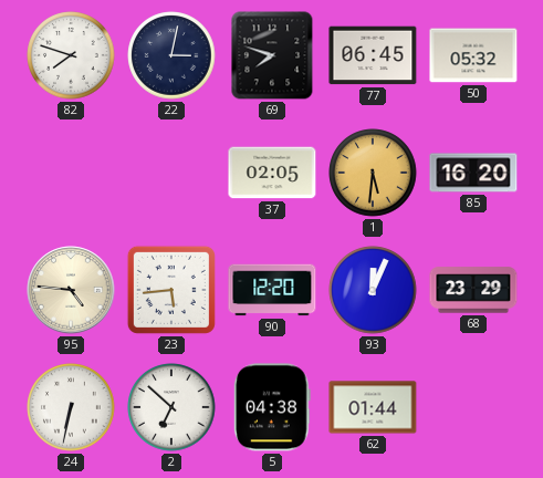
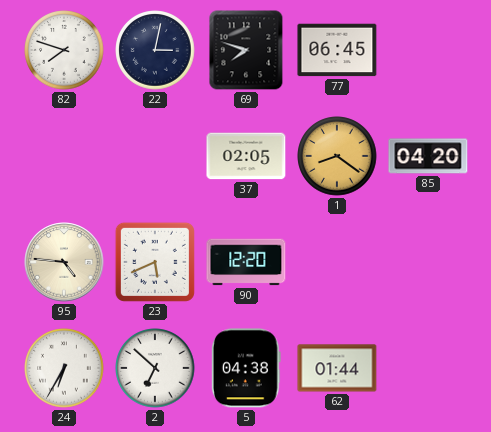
50: 05:32 -> none (473, 55)
1: 5:31 -> 8:21 (337, 156)
85: 16:20 -> 04:20 (428, 156)
23: 5:44 -> 5:41 (155, 262)
93: 12:04 -> none (373, 290)
68: 23:29 -> none (473, 290)
24: 6:32 -> 6:35 (64, 368)
